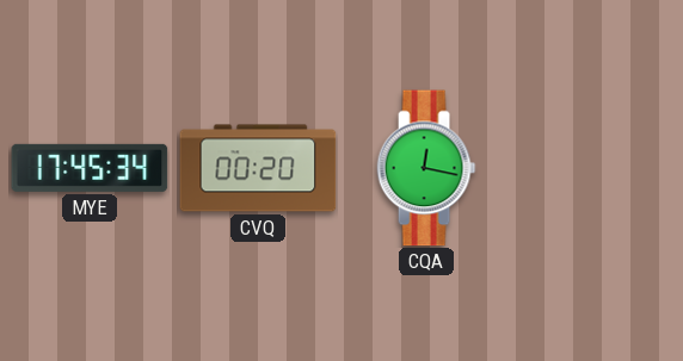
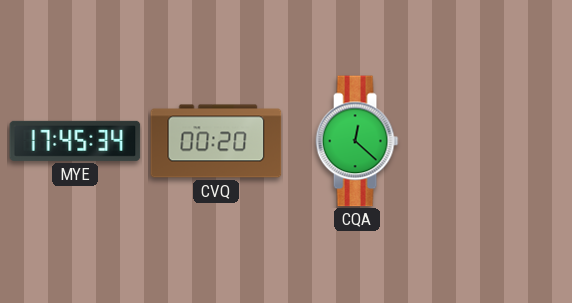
CQA: 12:17 -> 12:22 (357, 141)
